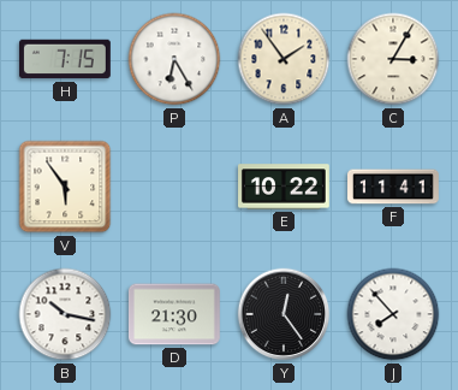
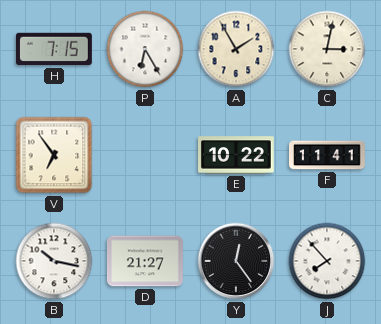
A: 1:54 -> 1:55 (236, 49)
C: 3:05 -> 3:02 (327, 49)
V: 5:54 -> 6:54 (54, 155)
D: 21:30 -> 21:27 (145, 261)
